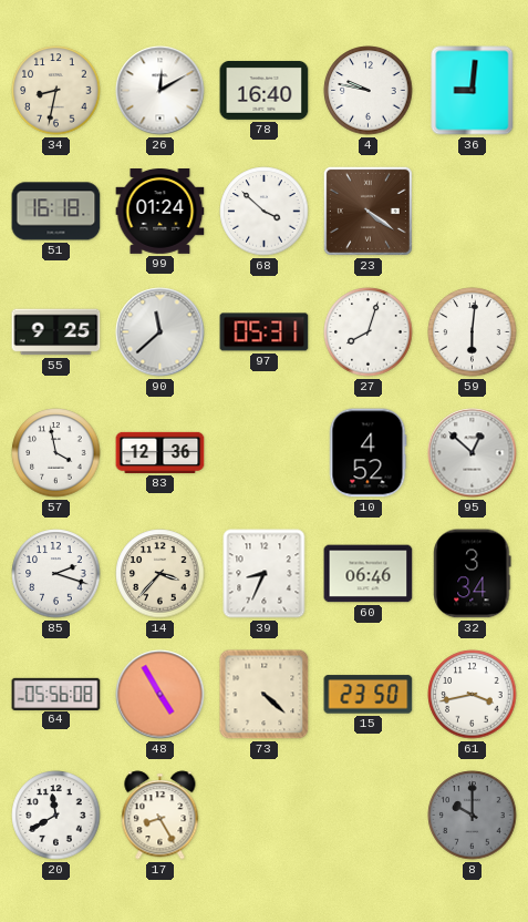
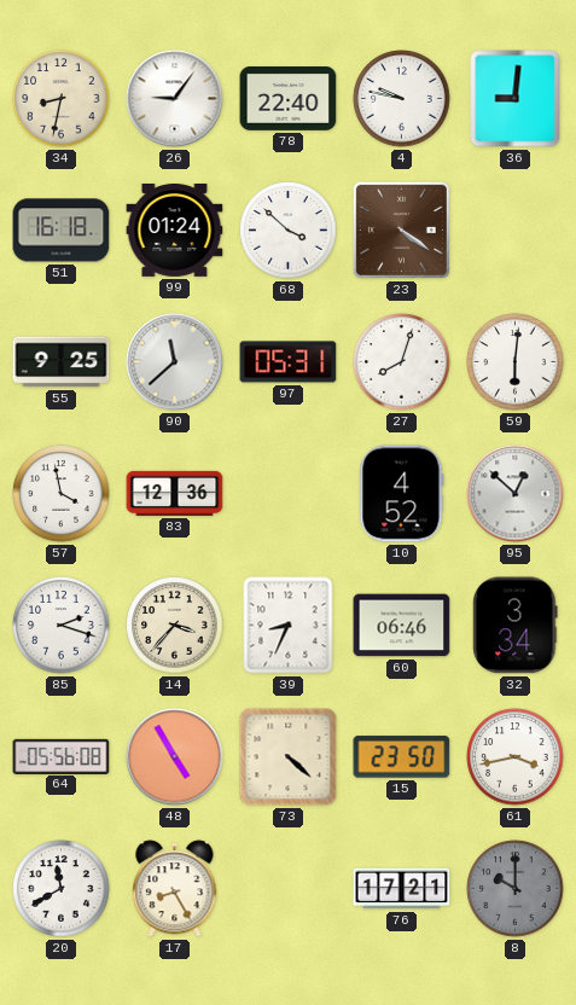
26: 12:10 -> 9:06 (175, 99)
78: 16:40 -> 22:40 (289, 99)
76: none -> 17:21 (402, 889)
